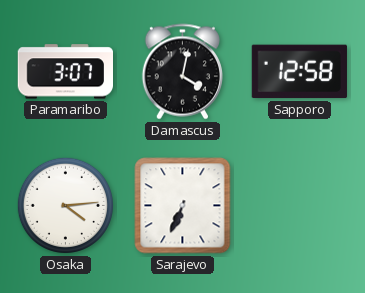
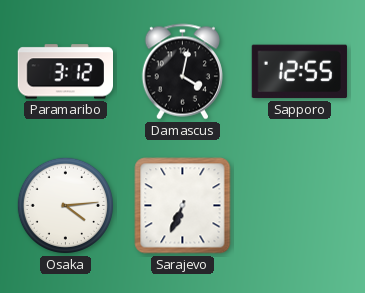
Paramaribo: 3:07 -> 3:12 (65, 72)
Sapporo: 12:58 -> 12:55 (299, 72)
